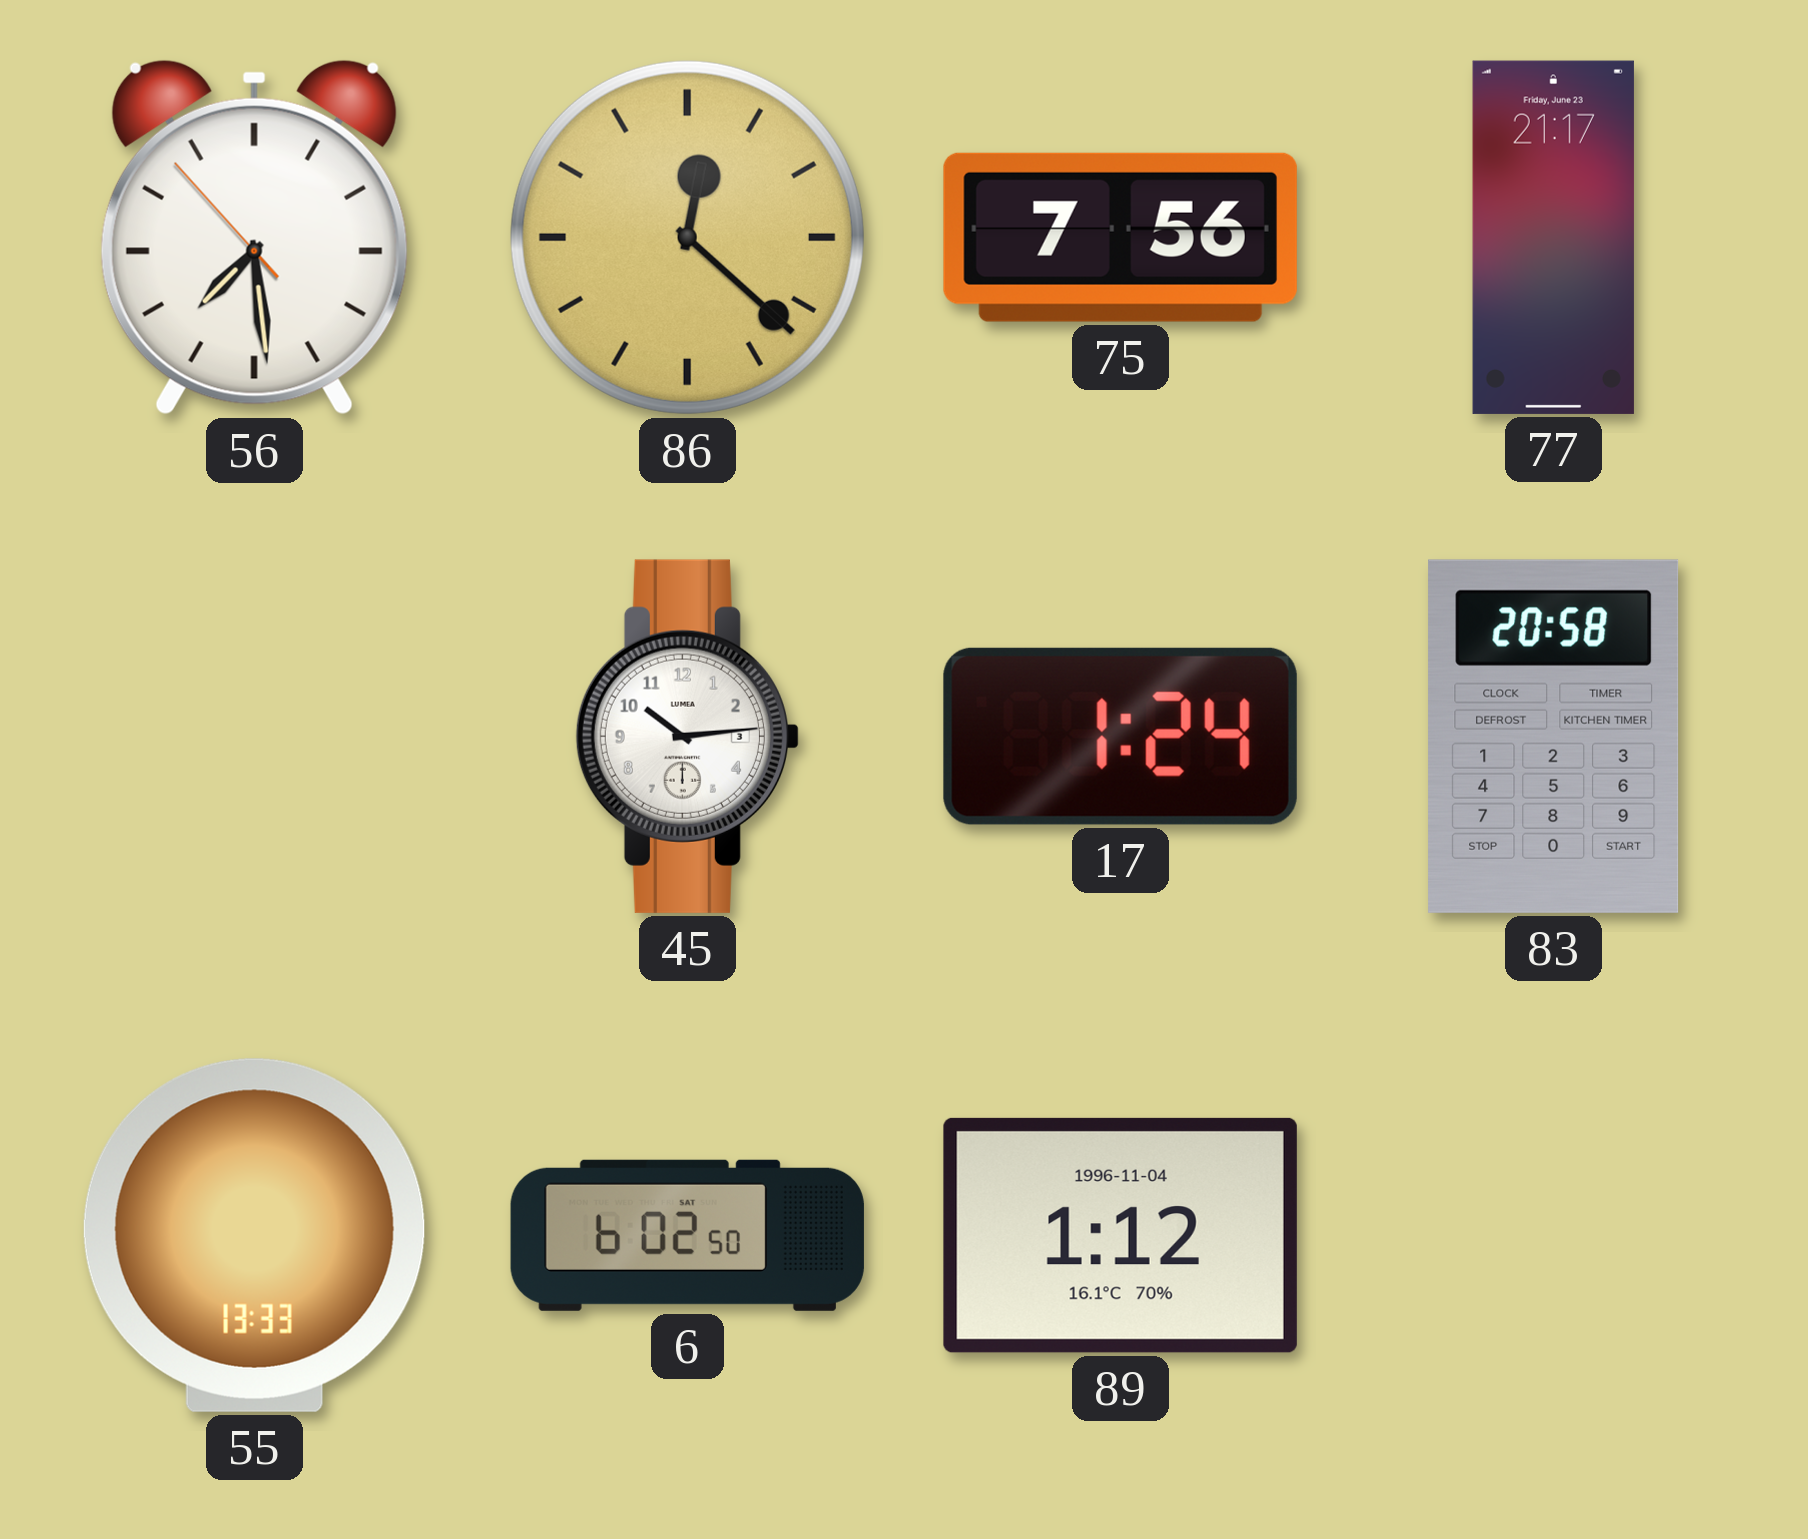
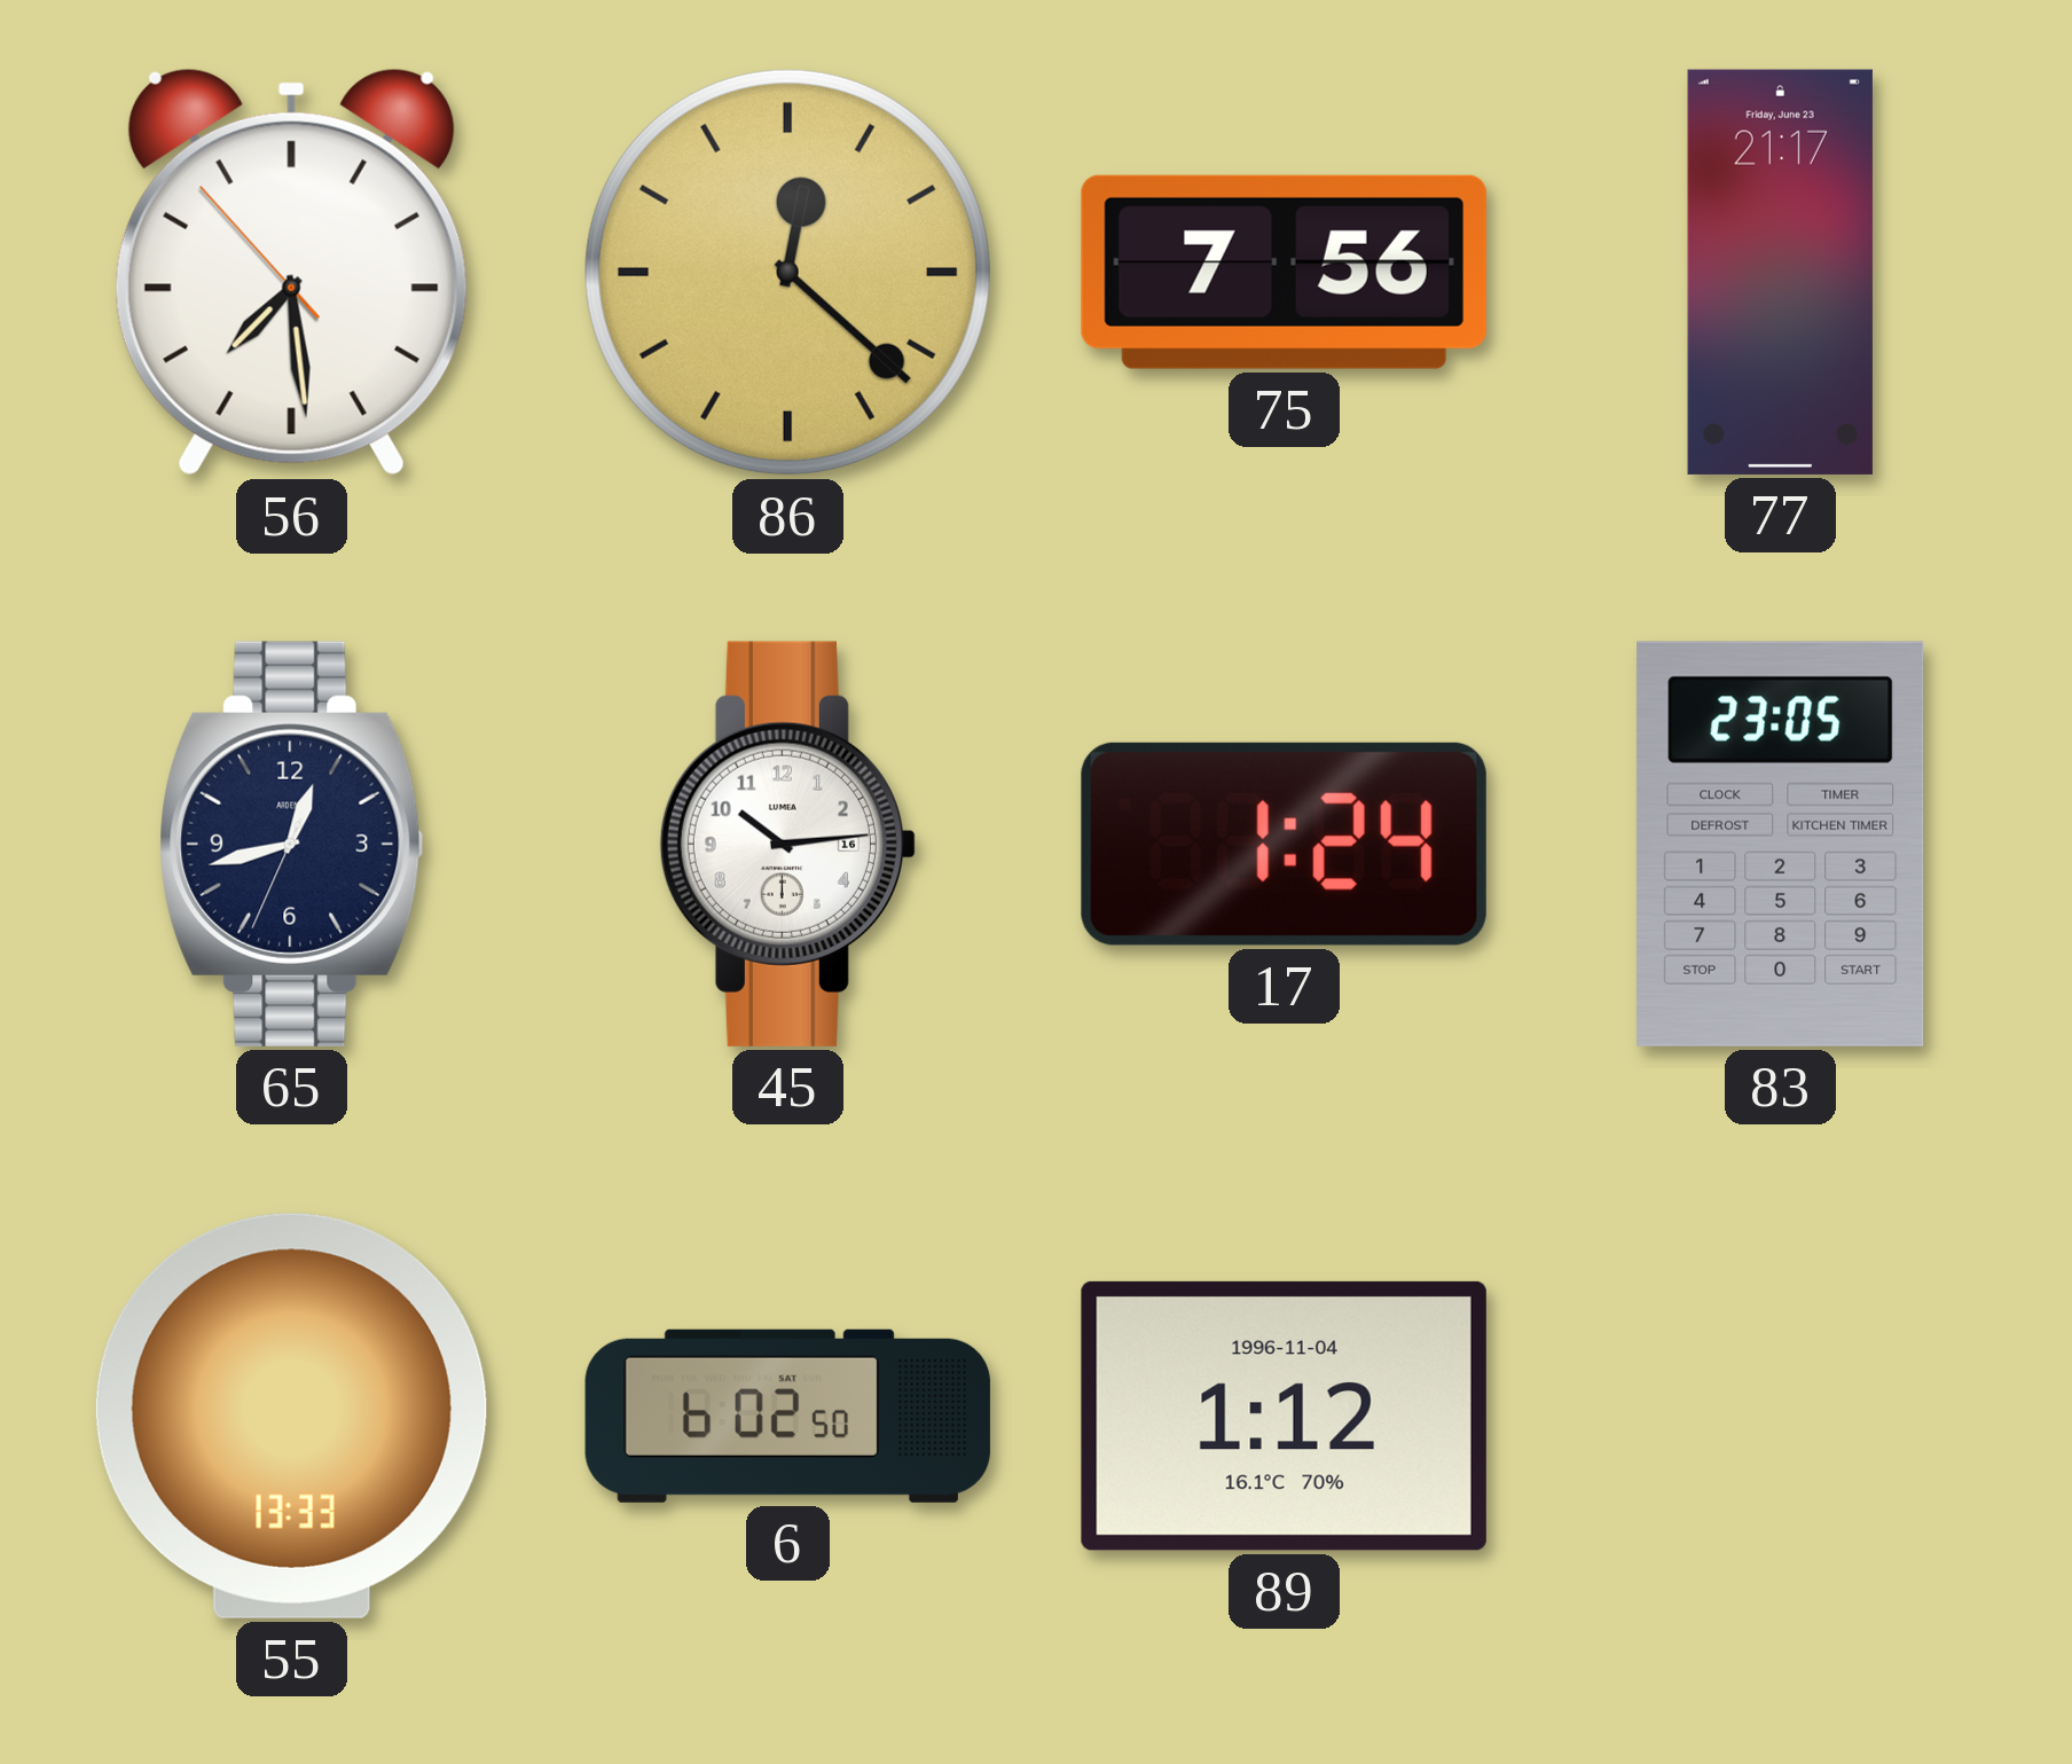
65: none -> 12:42 (292, 844)
45 date: 3 -> 16 (787, 844)
83: 20:58 -> 23:05 (1781, 844)
